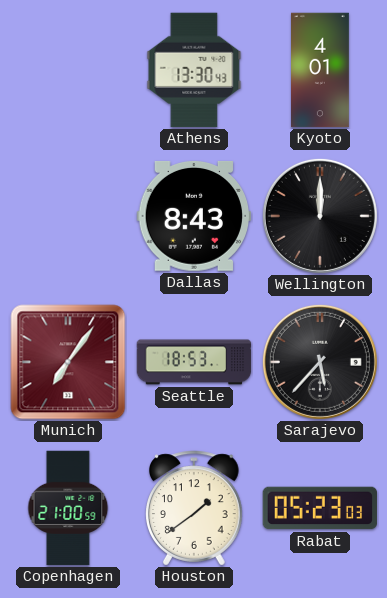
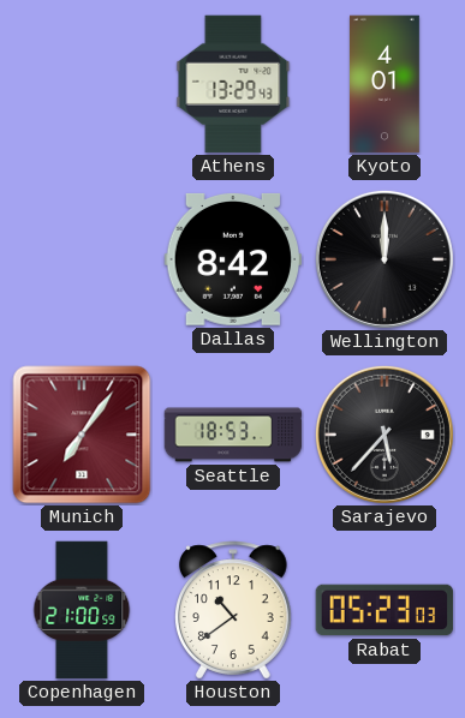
Athens: 13:30 -> 13:29 (233, 84)
Dallas: 8:43 -> 8:42 (233, 259)
Houston: 1:39 -> 10:39 (234, 610)
